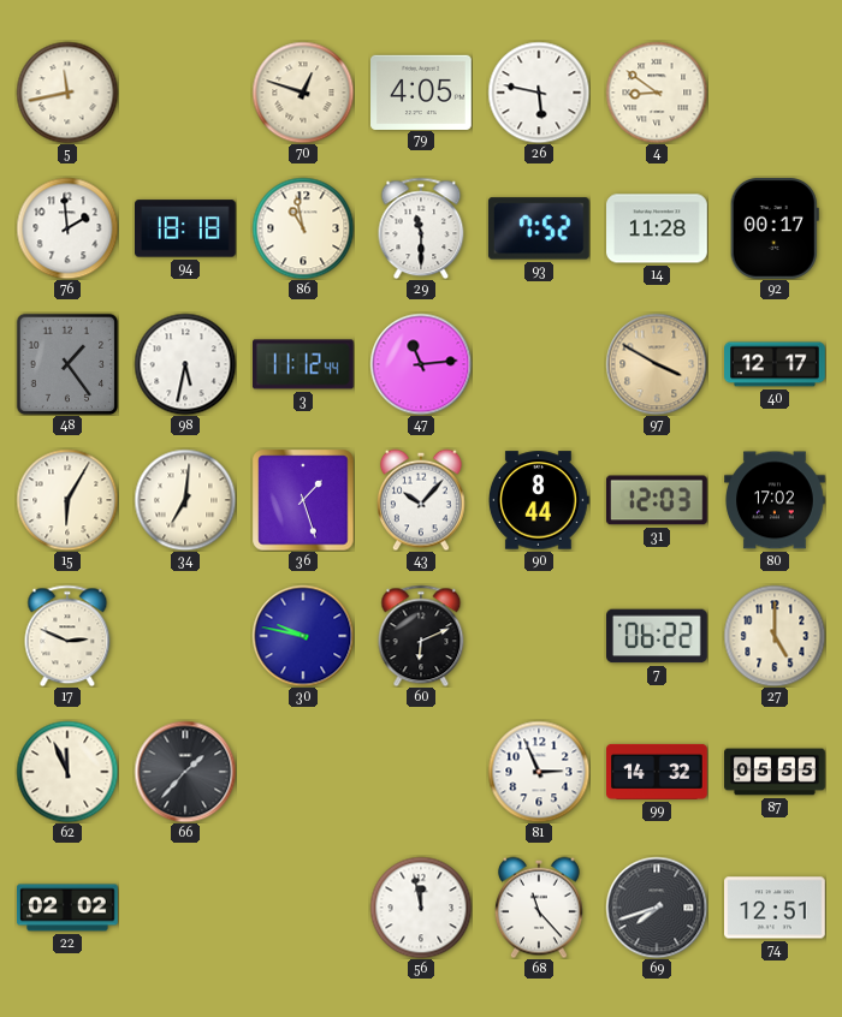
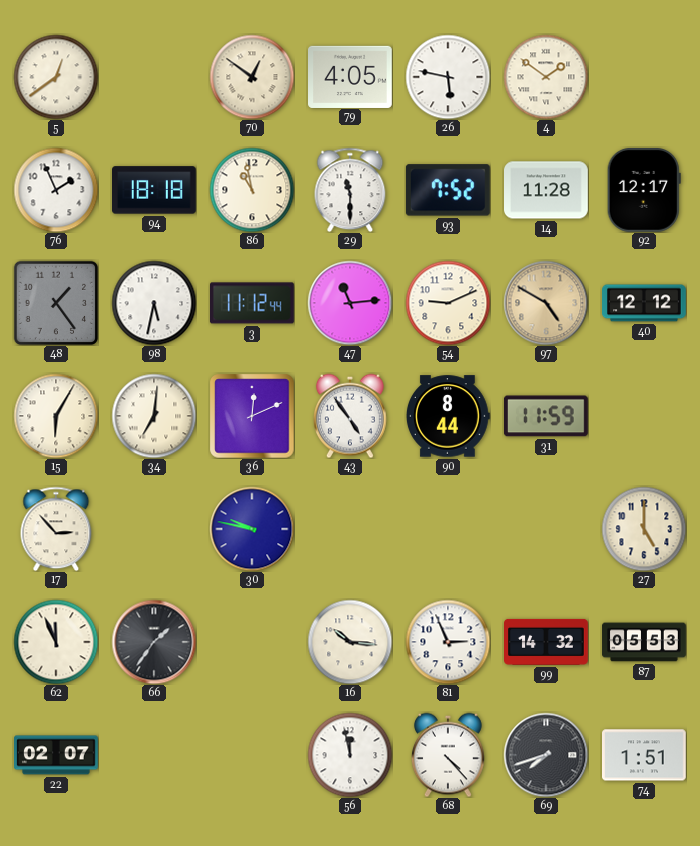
5: 11:43 -> 12:39 (56, 77)
70: 12:48 -> 12:51 (252, 77)
4: 8:51 -> 1:51 (546, 77)
76: 1:59 -> 1:56 (56, 190)
92: 00:17 -> 12:17 (644, 190)
54: none -> 9:11 (448, 303)
97: 3:50 -> 4:50 (546, 303)
40: 12:17 -> 12:12 (644, 303)
36: 1:27 -> 12:11 (252, 416)
43: 10:07 -> 4:54 (351, 416)
31: 12:03 -> 11:59 (546, 416)
80: 17:02 -> none (776, 500)
17: 2:49 -> 2:53 (56, 529)
60: 6:11 -> none (421, 636)
7: 06:22 -> none (658, 636)
66: 1:37 -> 1:36 (154, 642)
16: none -> 10:16 (350, 642)
87: 05:55 -> 05:53 (644, 642)
22: 02:02 -> 02:07 (57, 755)
68: 11:23 -> 4:23 (449, 755)
74: 12:51 -> 1:51 (645, 755)
